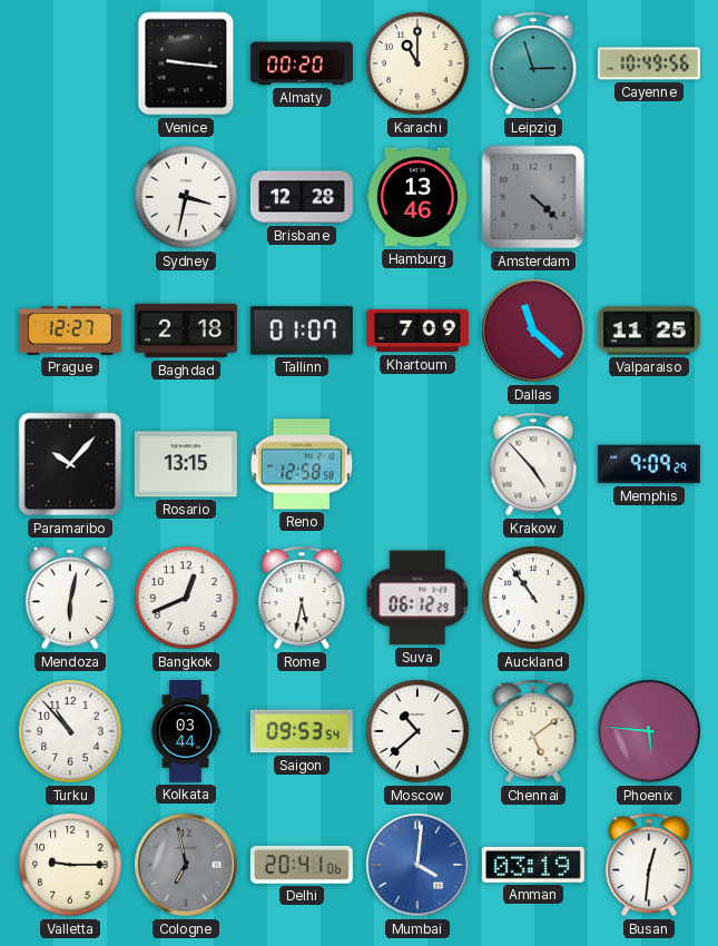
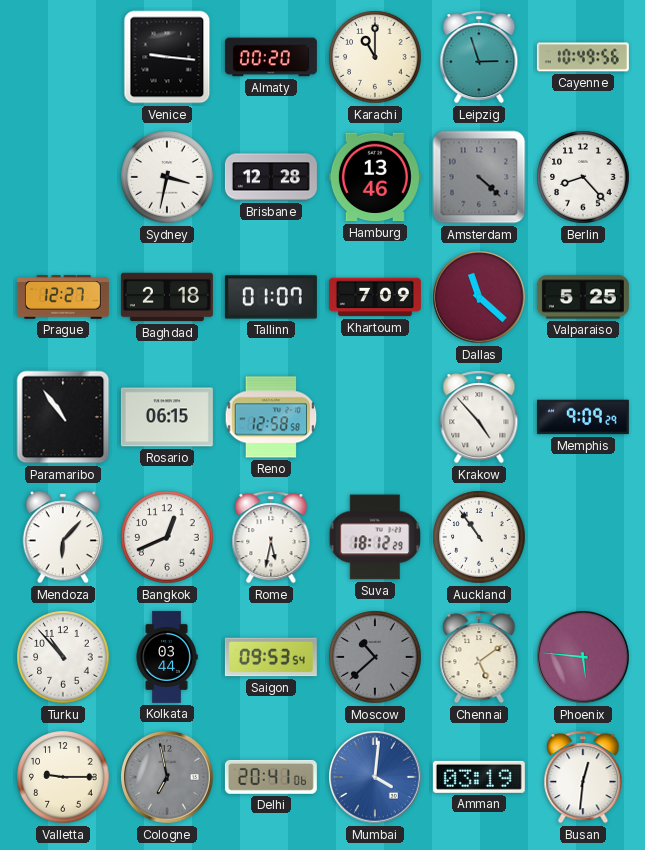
Berlin: none -> 8:23 (583, 177)
Valparaiso: 11:25 -> 5:25 (583, 297)
Paramaribo: 10:07 -> 10:54 (63, 417)
Rosario: 13:15 -> 06:15 (167, 417)
Mendoza: 6:02 -> 6:07 (63, 537)
Suva: 06:12 -> 18:12 (375, 537)
Moscow dial: white -> grey (375, 657)
